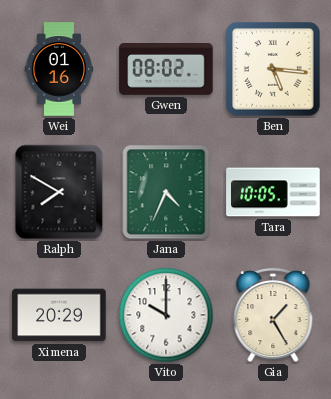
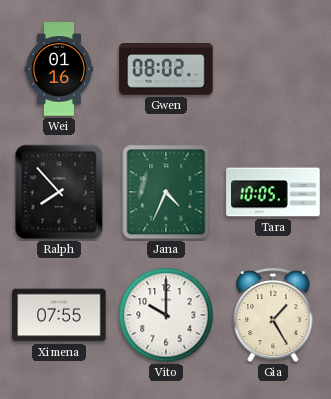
Ben: 5:16 -> none (273, 69)
Ralph: 7:50 -> 7:53 (59, 192)
Ximena: 20:29 -> 07:55 (59, 315)
